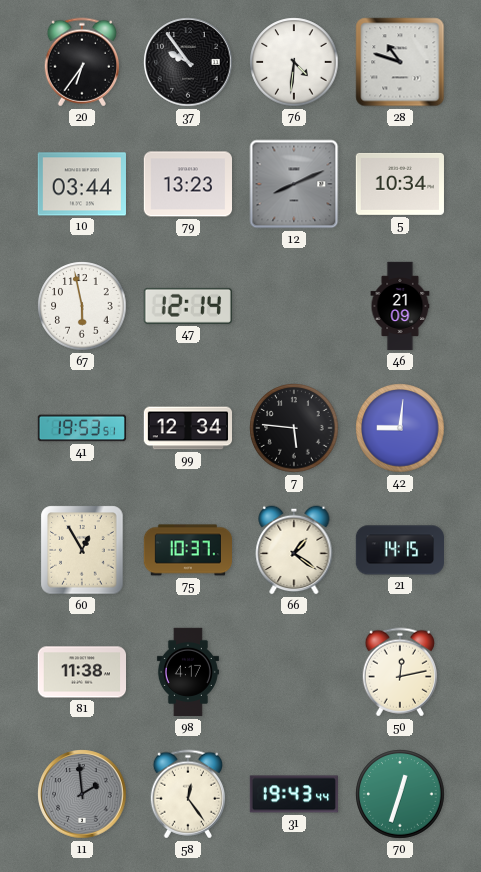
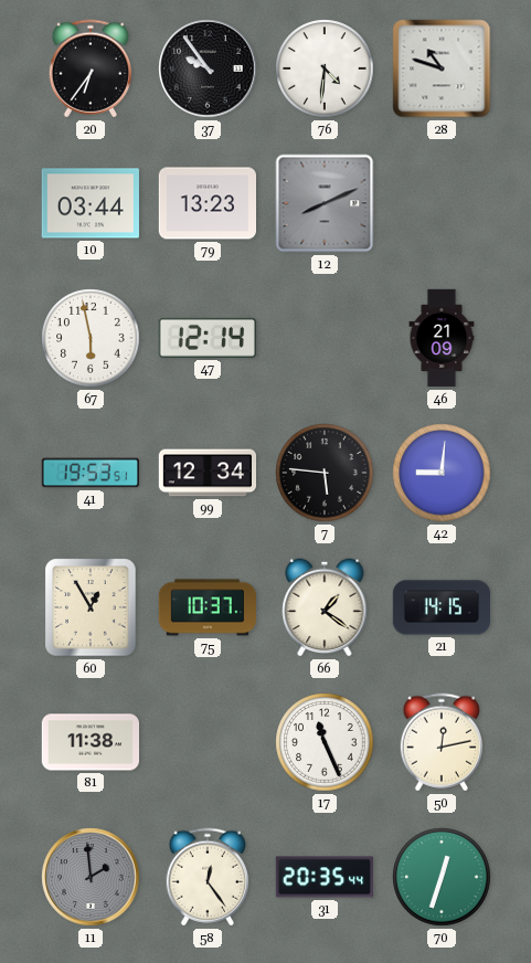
5: 10:34 -> none (399, 184)
98: 4:17 -> none (188, 672)
17: none -> 11:26 (325, 742)
31: 19:43 -> 20:35 (323, 877)
